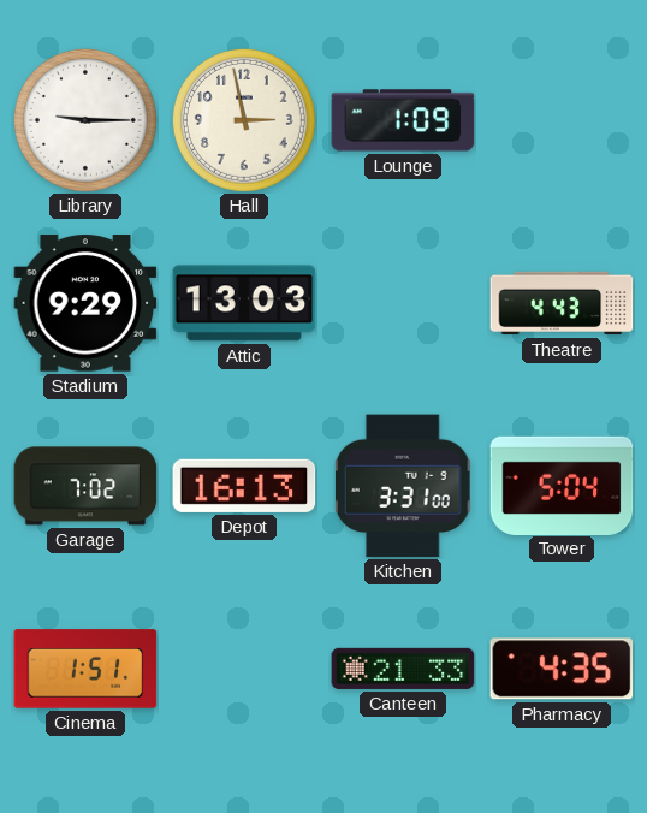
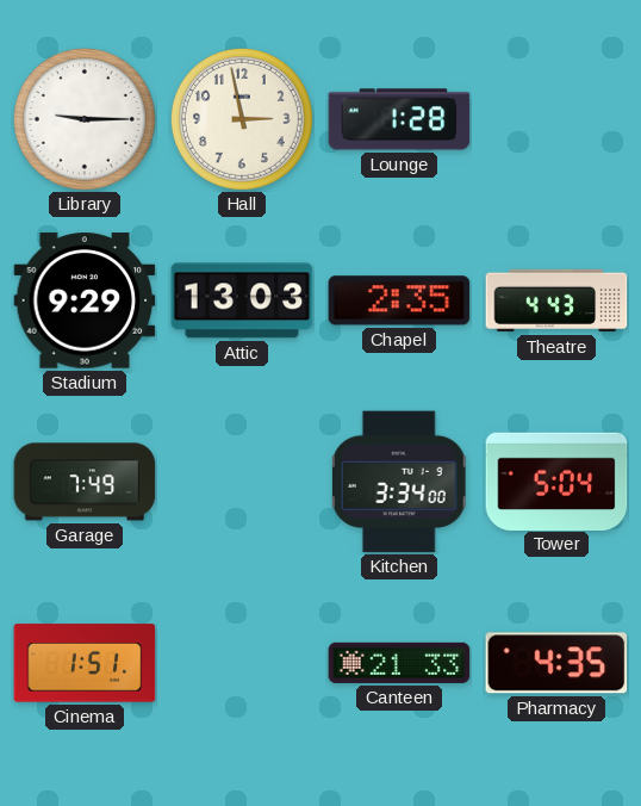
Lounge: 1:09 -> 1:28 (399, 119)
Chapel: none -> 2:35 (399, 300)
Garage: 7:02 -> 7:49 (85, 482)
Depot: 16:13 -> none (244, 486)
Kitchen: 3:31 -> 3:34 (399, 482)
